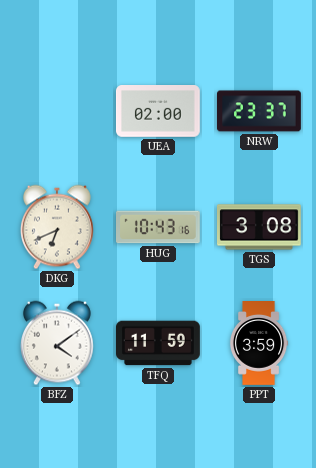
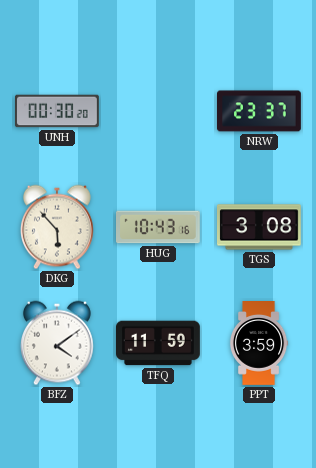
UNH: none -> 00:30 (58, 111)
UEA: 02:00 -> none (158, 112)
DKG: 6:41 -> 5:53 (57, 227)
